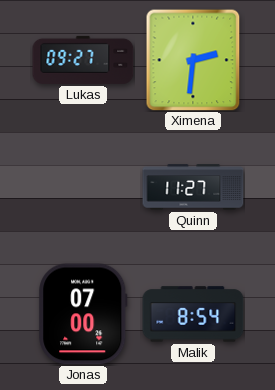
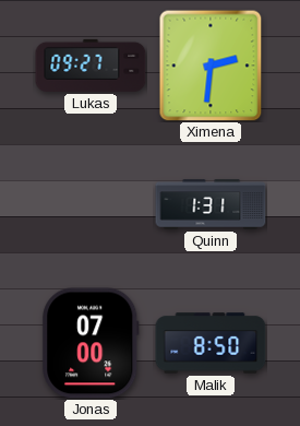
Quinn: 11:27 -> 1:31 (211, 204)
Malik: 8:54 -> 8:50 (211, 343)
